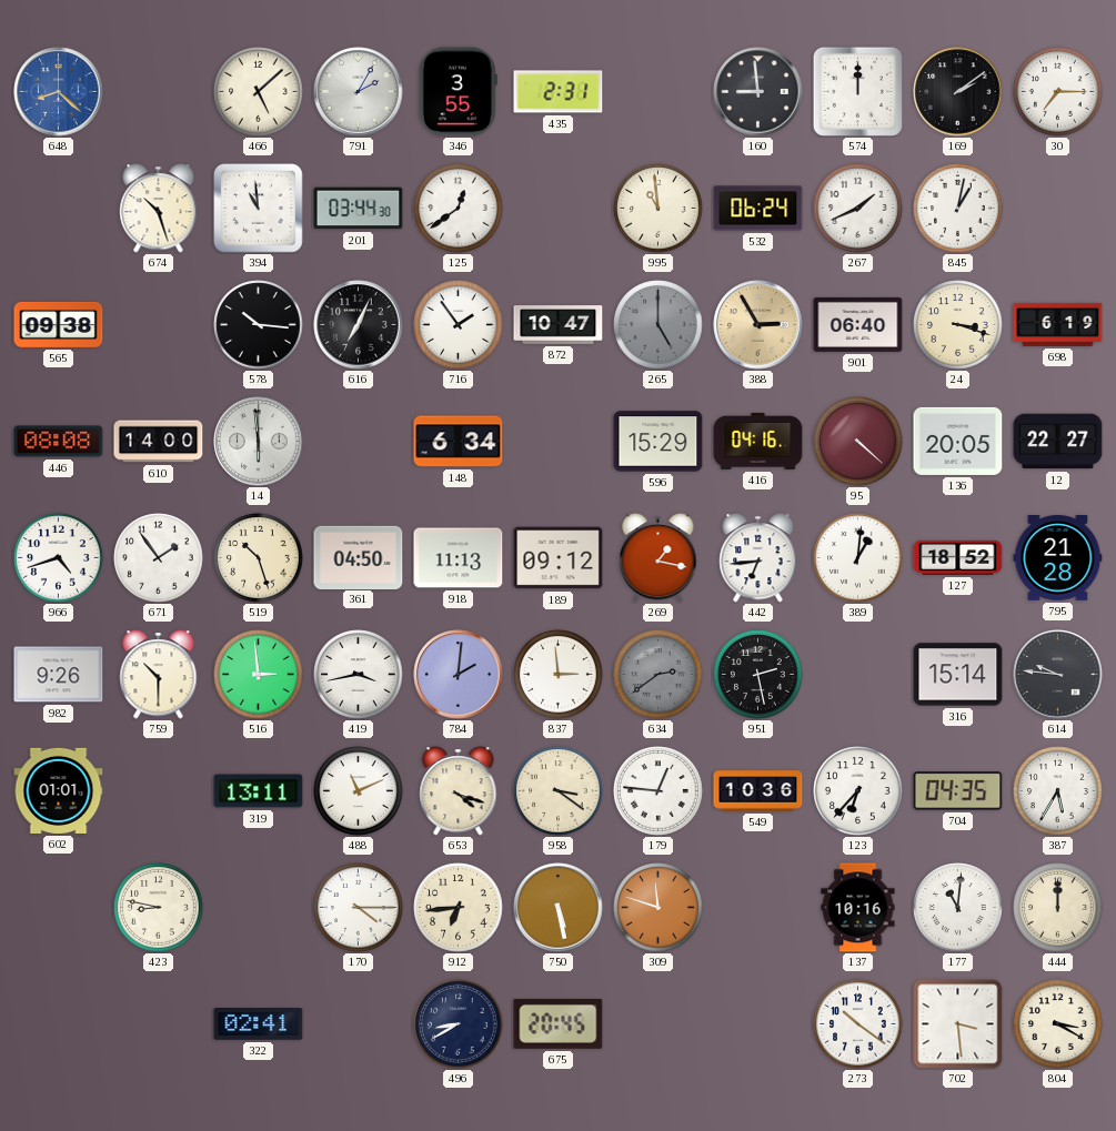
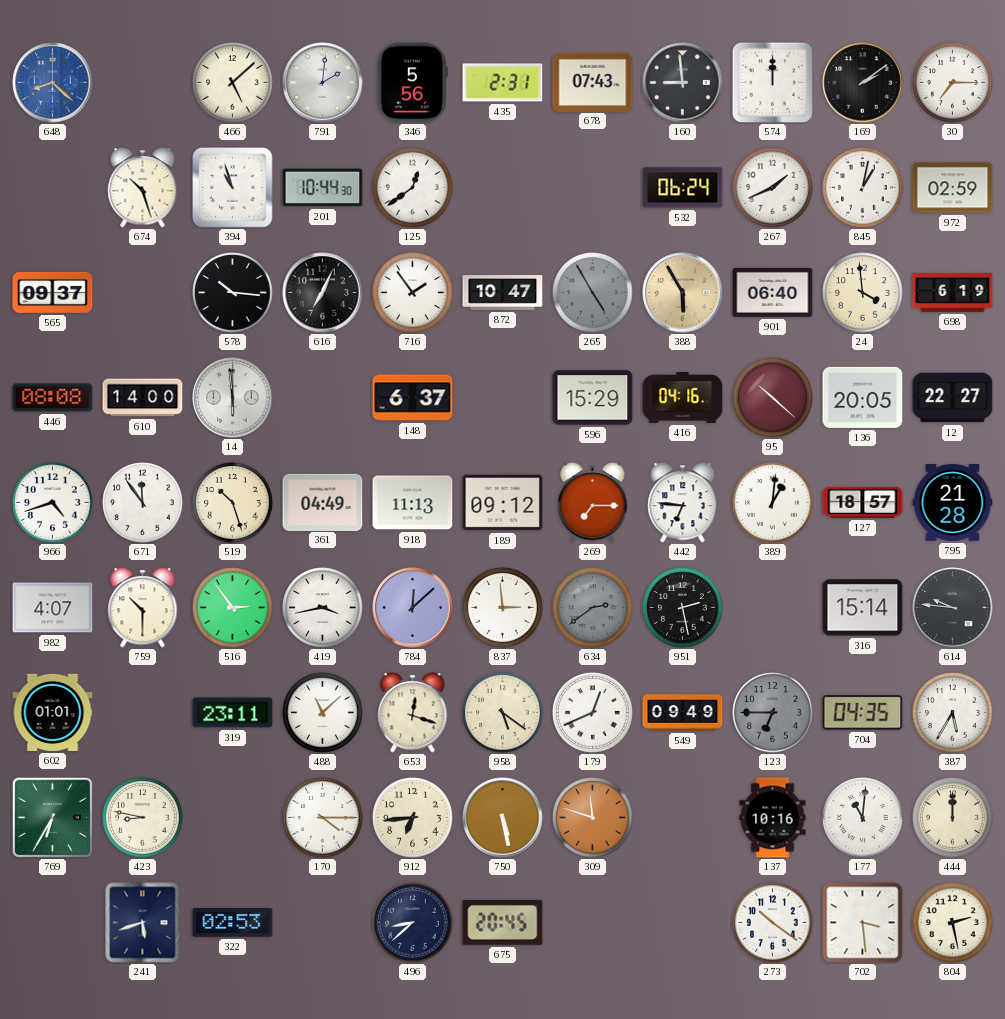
791: 2:05 -> 2:01 (323, 83)
346: 3:55 -> 5:56 (412, 83)
678: none -> 07:43 (593, 82)
394: 10:59 -> 10:57 (233, 188)
201: 03:44 -> 10:44 (323, 188)
995: 10:59 -> none (658, 209)
972: none -> 02:59 (953, 188)
565: 09:38 -> 09:37 (53, 292)
265: 5:00 -> 4:55 (593, 293)
388: 2:55 -> 5:55 (683, 293)
24: 3:18 -> 3:59 (863, 293)
148: 6:34 -> 6:37 (413, 398)
95: 4:22 -> 10:22 (773, 398)
671: 1:54 -> 11:54 (143, 503)
361: 04:50 -> 04:49 (323, 502)
269: 1:17 -> 7:15 (593, 503)
442: 6:44 -> 6:46 (683, 503)
127: 18:52 -> 18:57 (863, 502)
982: 9:26 -> 4:07 (53, 608)
516: 2:59 -> 2:54 (233, 608)
784: 2:01 -> 12:08 (413, 608)
319: 13:11 -> 23:11 (233, 713)
488: 11:11 -> 11:08 (323, 713)
653: 4:18 -> 12:18 (413, 713)
958: 3:21 -> 5:21 (503, 713)
179: 12:46 -> 12:41 (593, 713)
549: 10:36 -> 09:49 (683, 713)
123: 6:37 -> 6:45 (773, 713)
123 dial: white -> grey (773, 713)
769: none -> 6:35 (52, 817)
241: none -> 5:42 (143, 923)
322: 02:41 -> 02:53 (233, 923)
496: 8:40 -> 8:38 (413, 923)
804: 3:20 -> 2:28 (953, 923)
